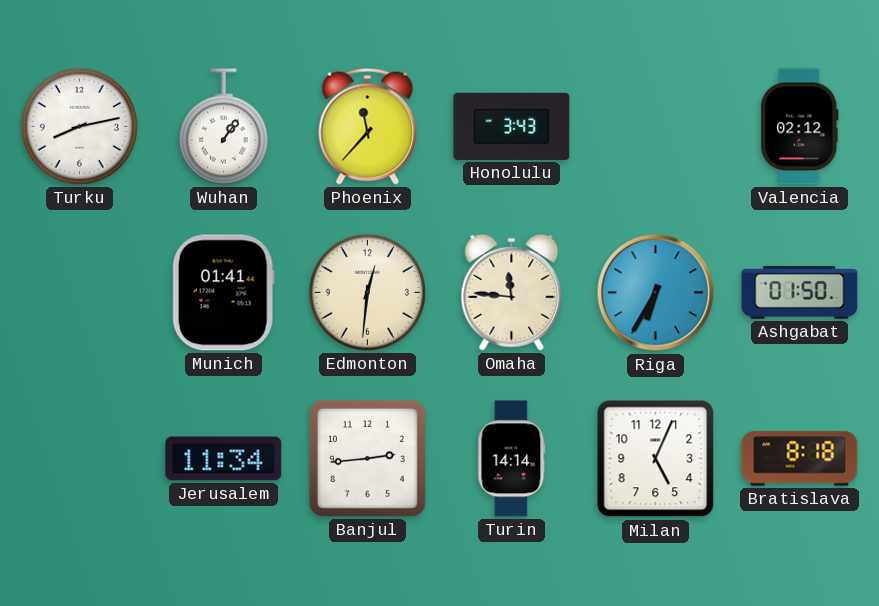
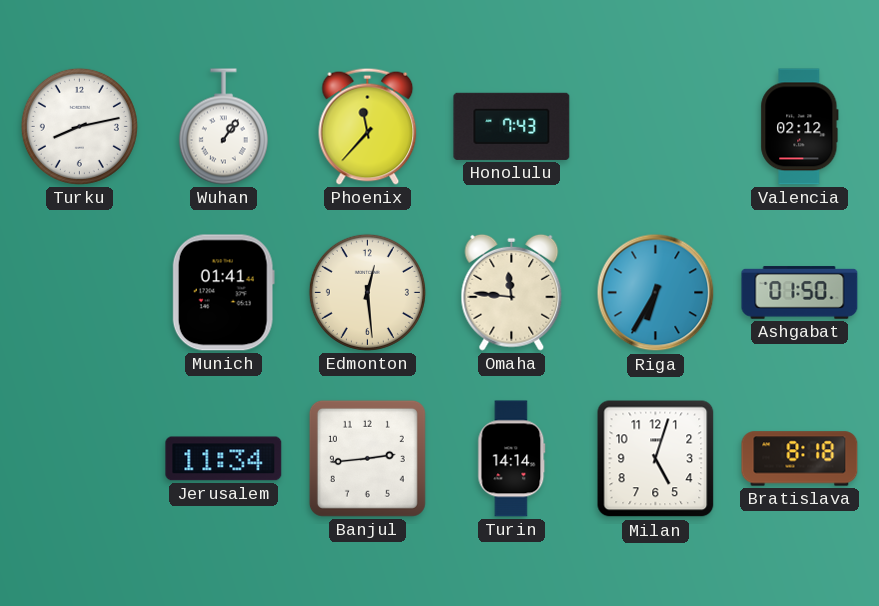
Honolulu: 3:43 -> 7:43 (512, 126)
Edmonton: 12:31 -> 12:29 (367, 292)
Milan: 5:04 -> 5:03 (656, 459)
